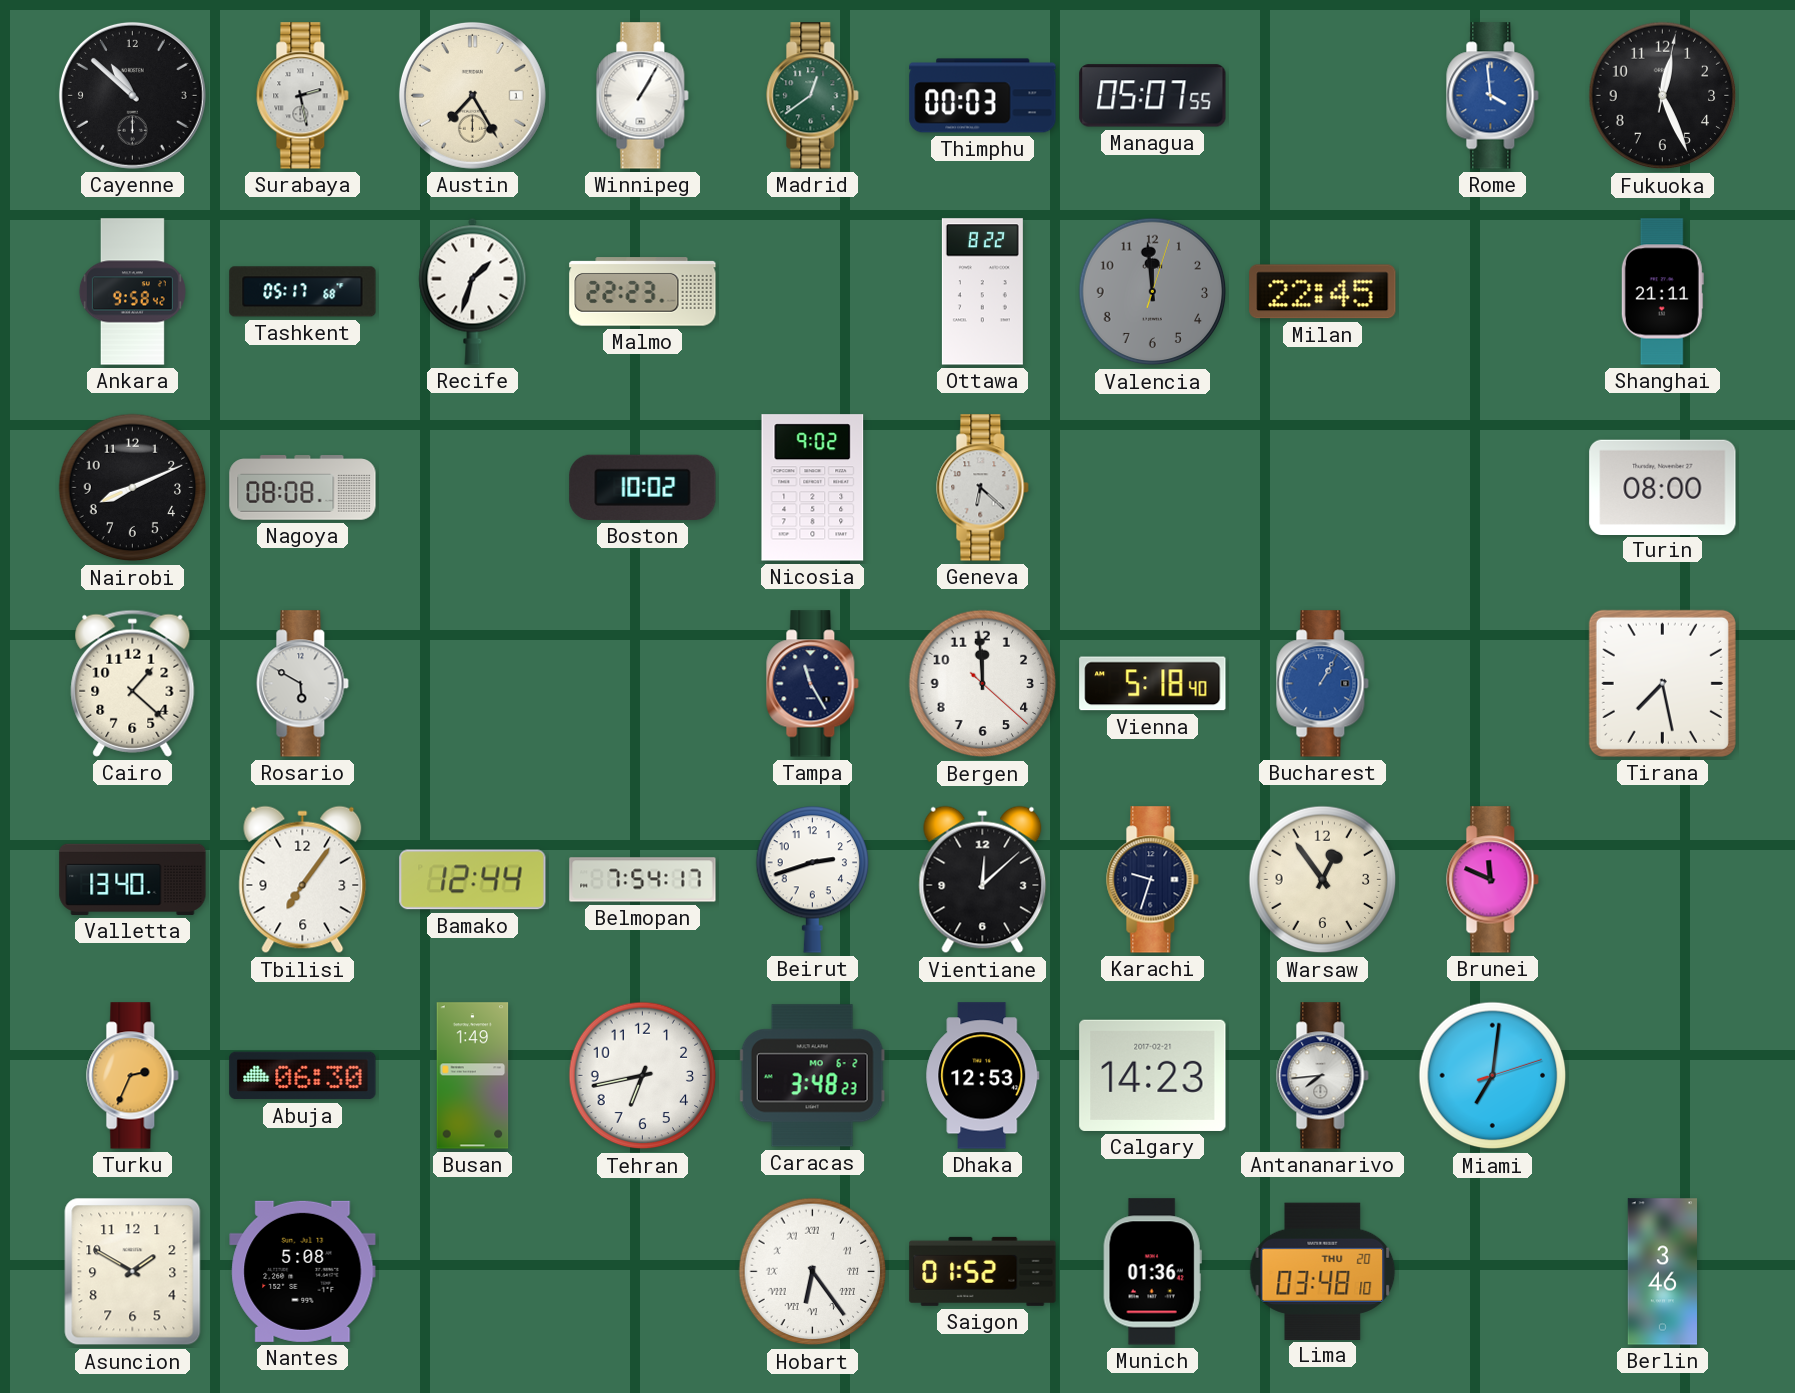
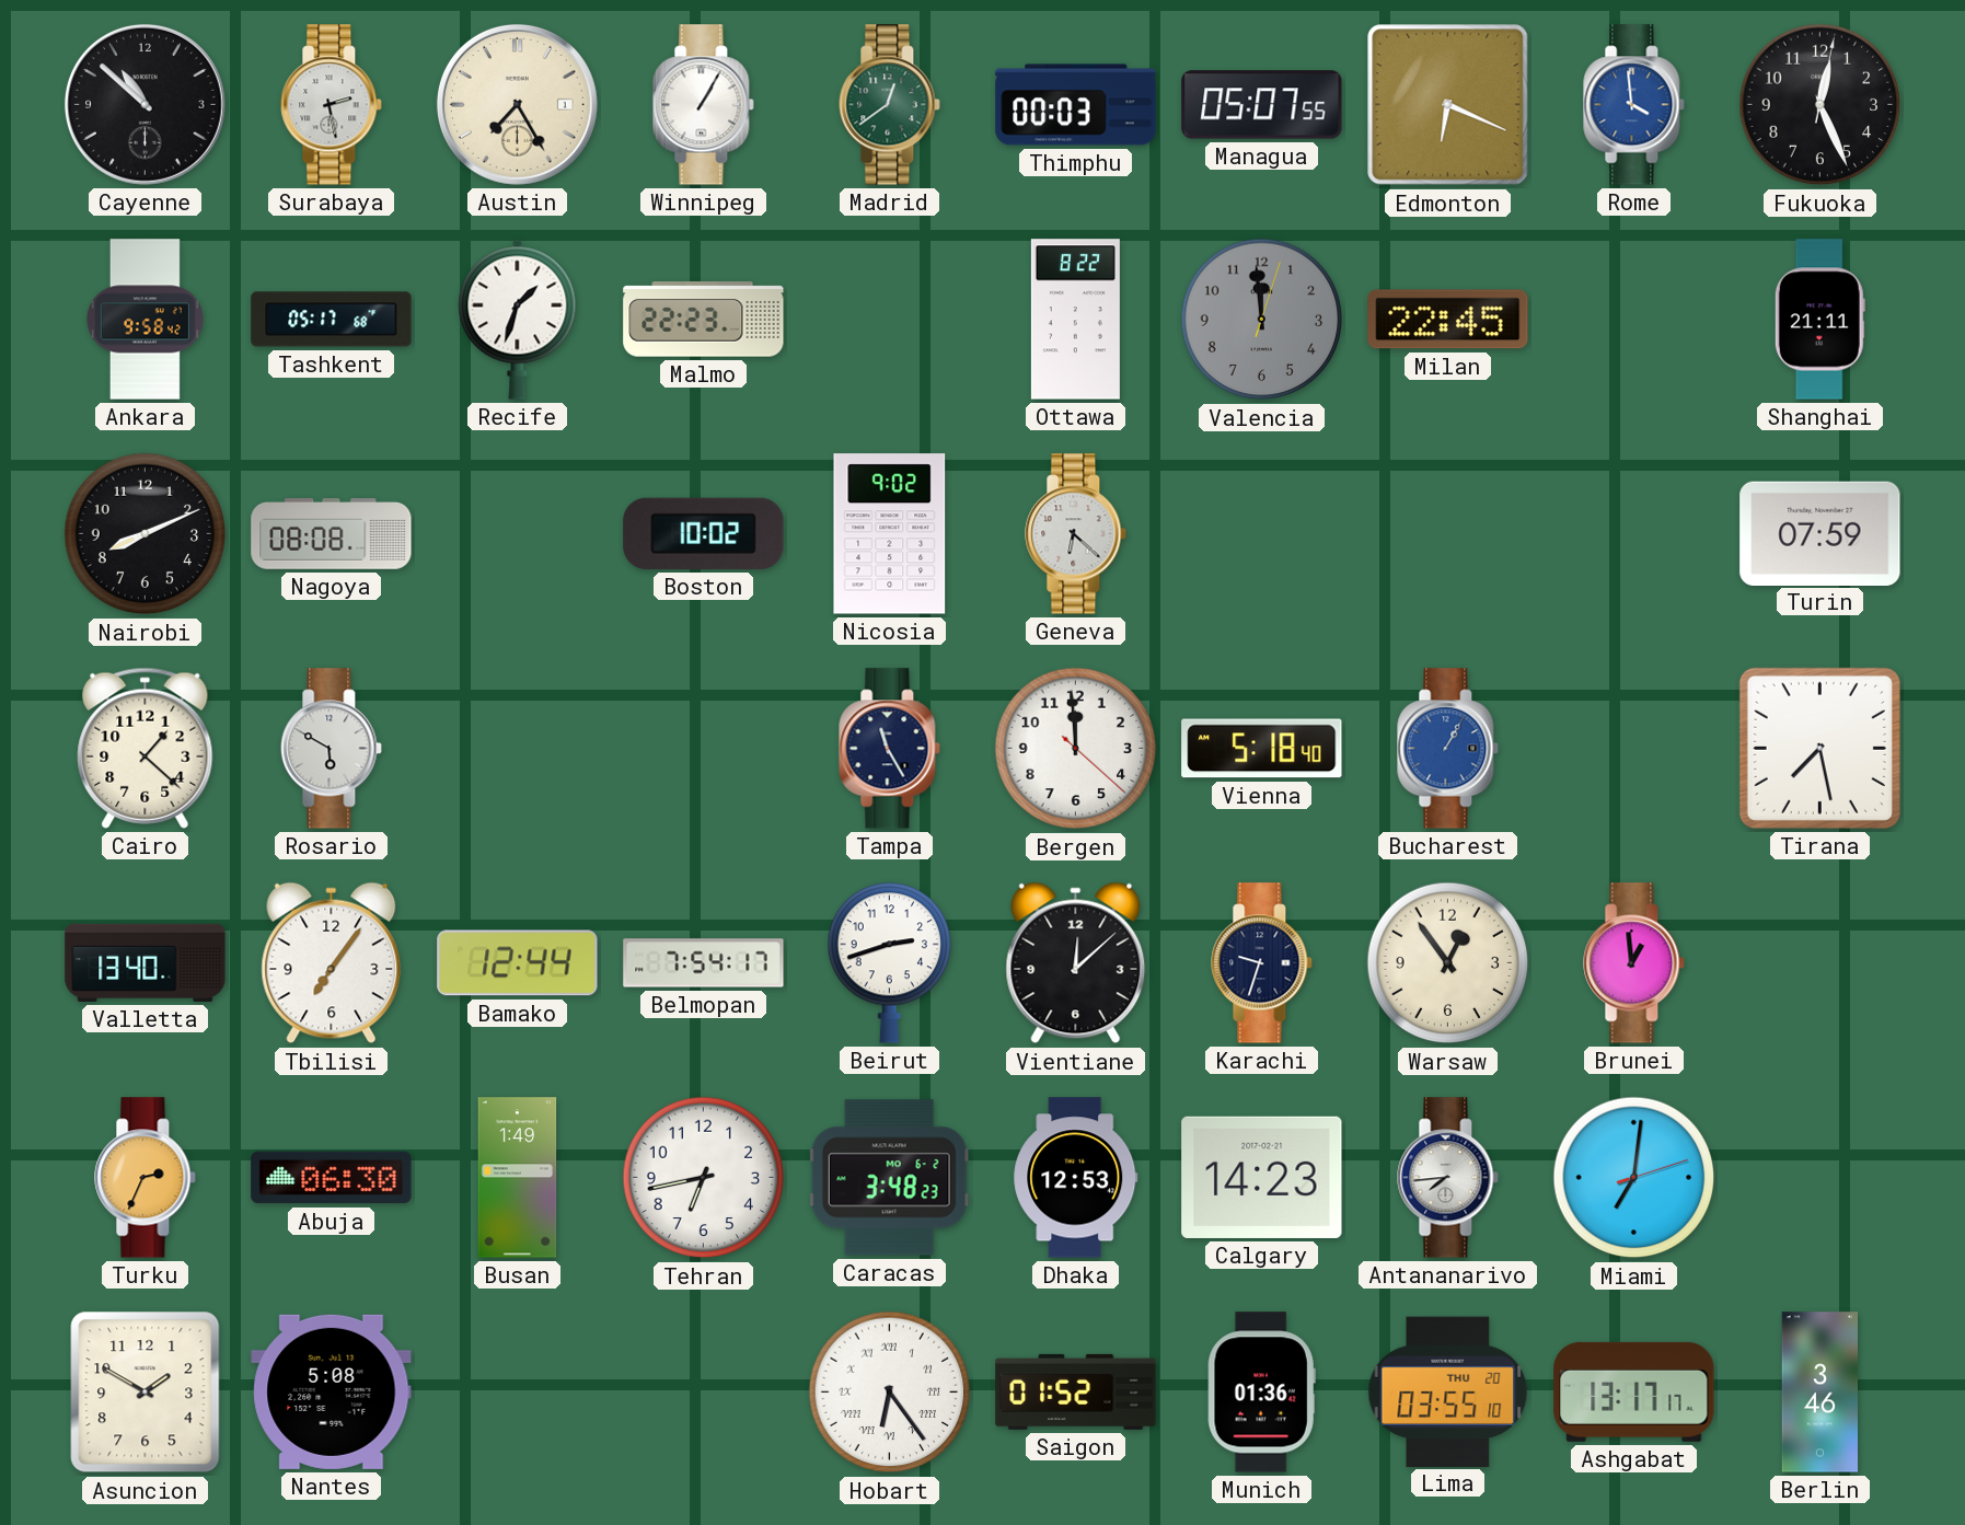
Edmonton: none -> 6:19 (1448, 105)
Turin: 08:00 -> 07:59 (1820, 533)
Brunei: 11:49 -> 12:59 (1634, 963)
Lima: 03:48 -> 03:55 (1448, 1391)
Ashgabat: none -> 13:17 (1634, 1391)
